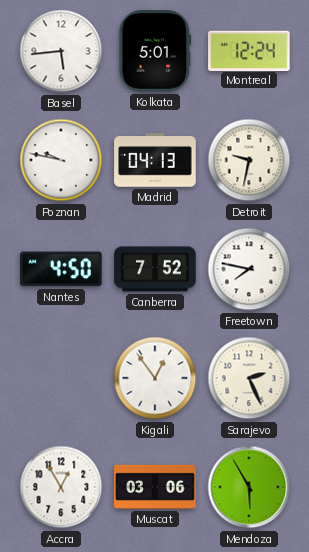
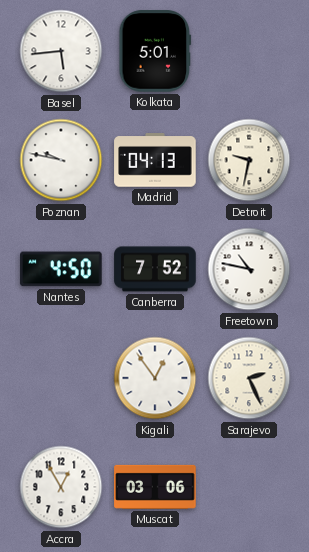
Montreal: 12:24 -> none (249, 50)
Freetown: 7:47 -> 10:47 (249, 269)
Mendoza: 5:55 -> none (249, 487)
